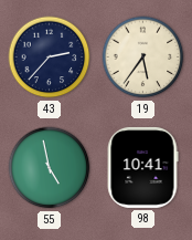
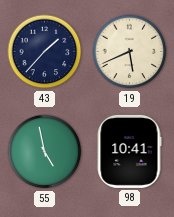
43: 2:37 -> 1:37 (45, 52)
19: 5:36 -> 5:41 (130, 52)
